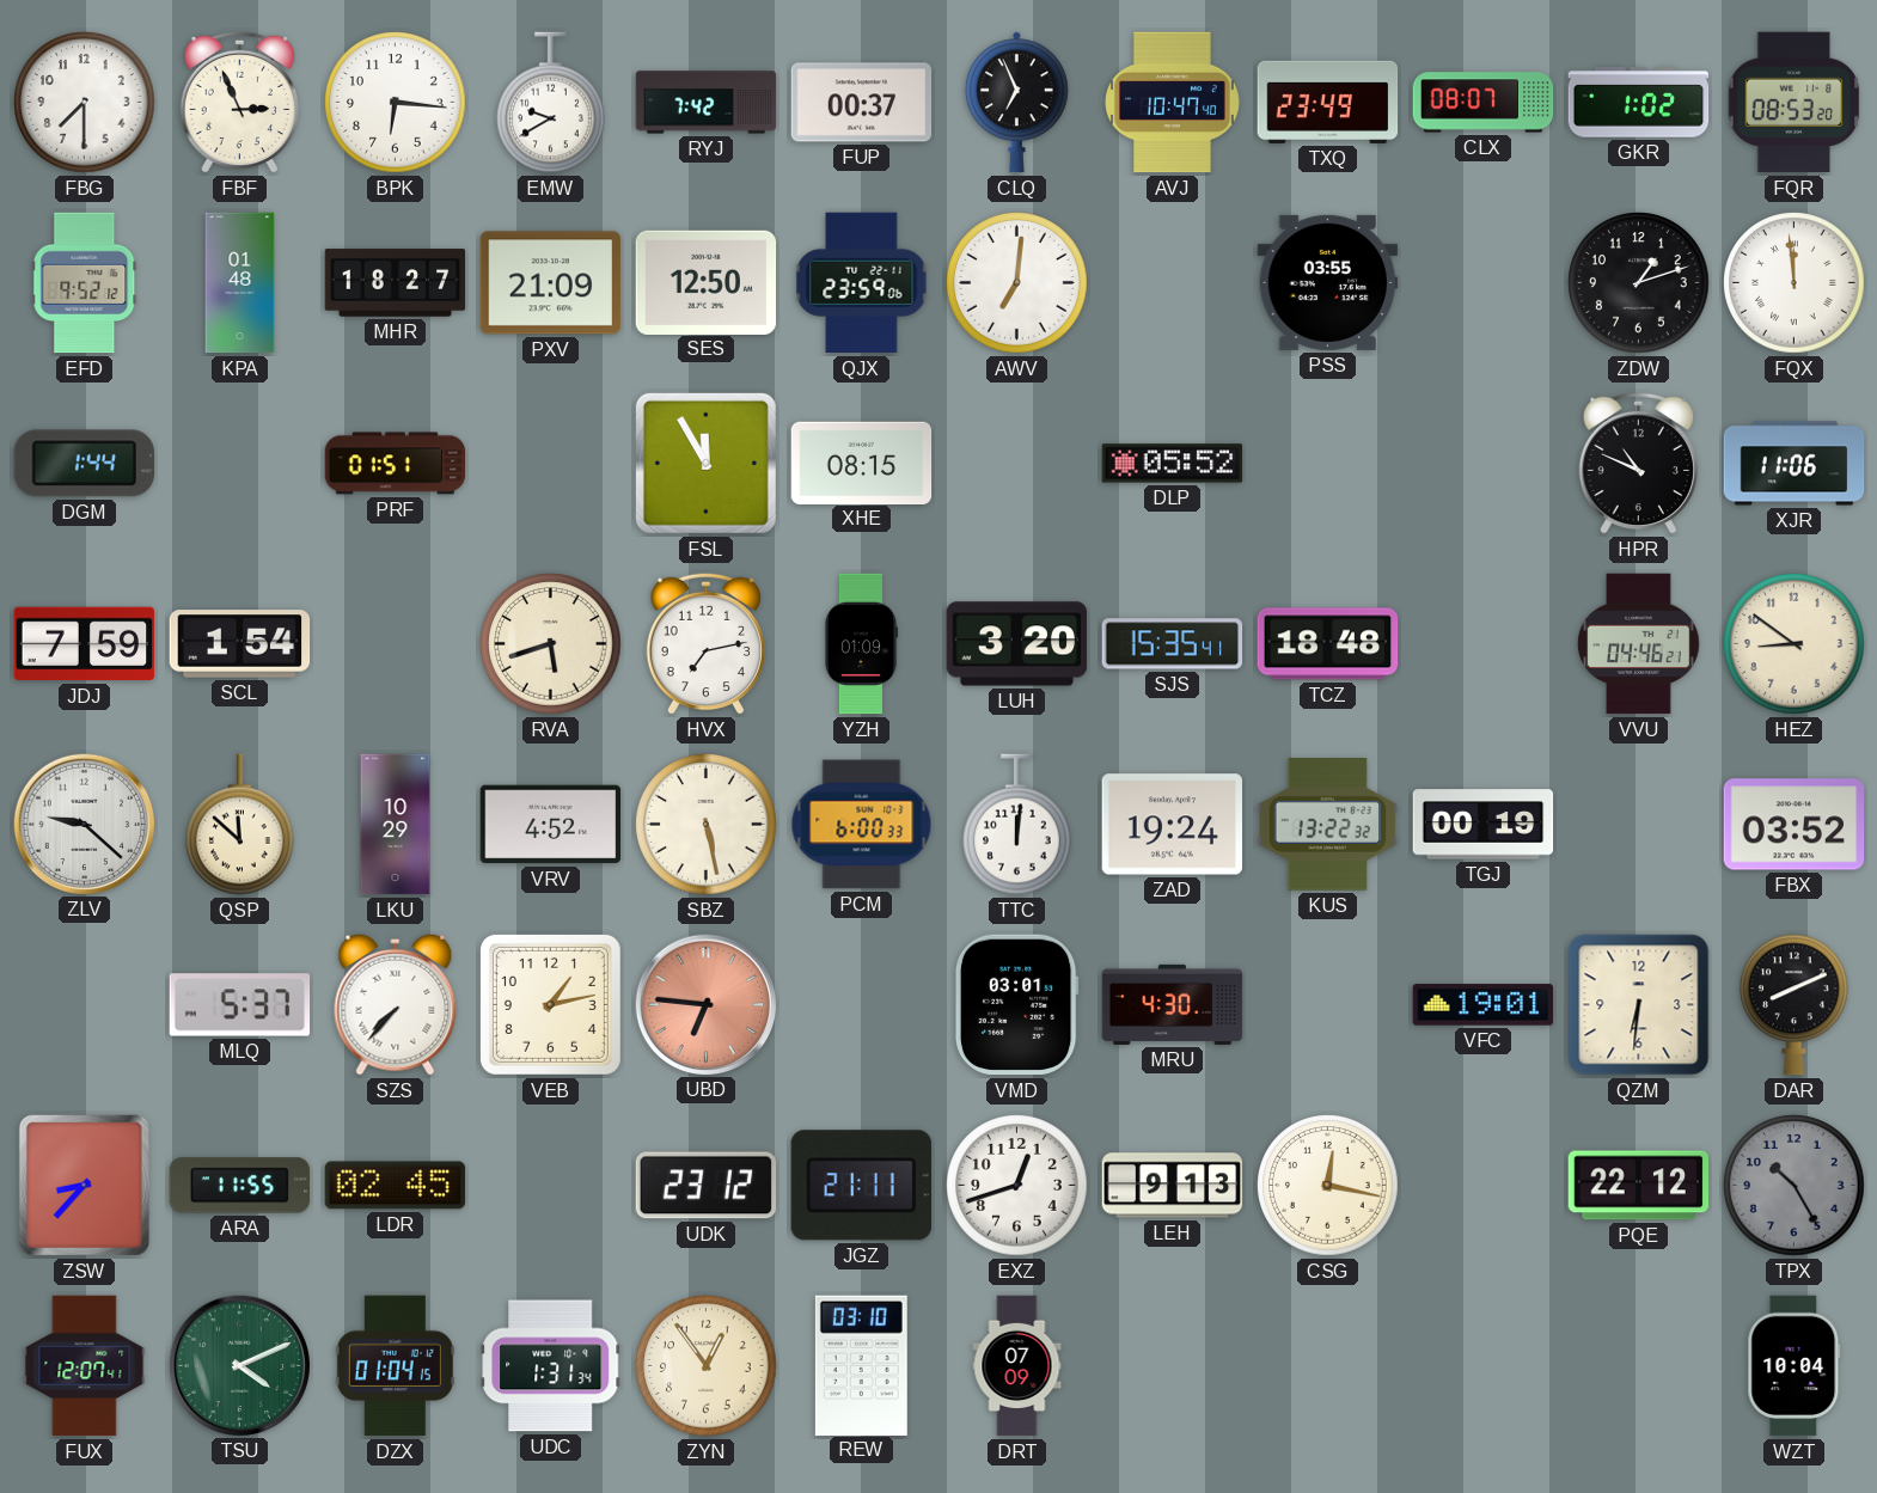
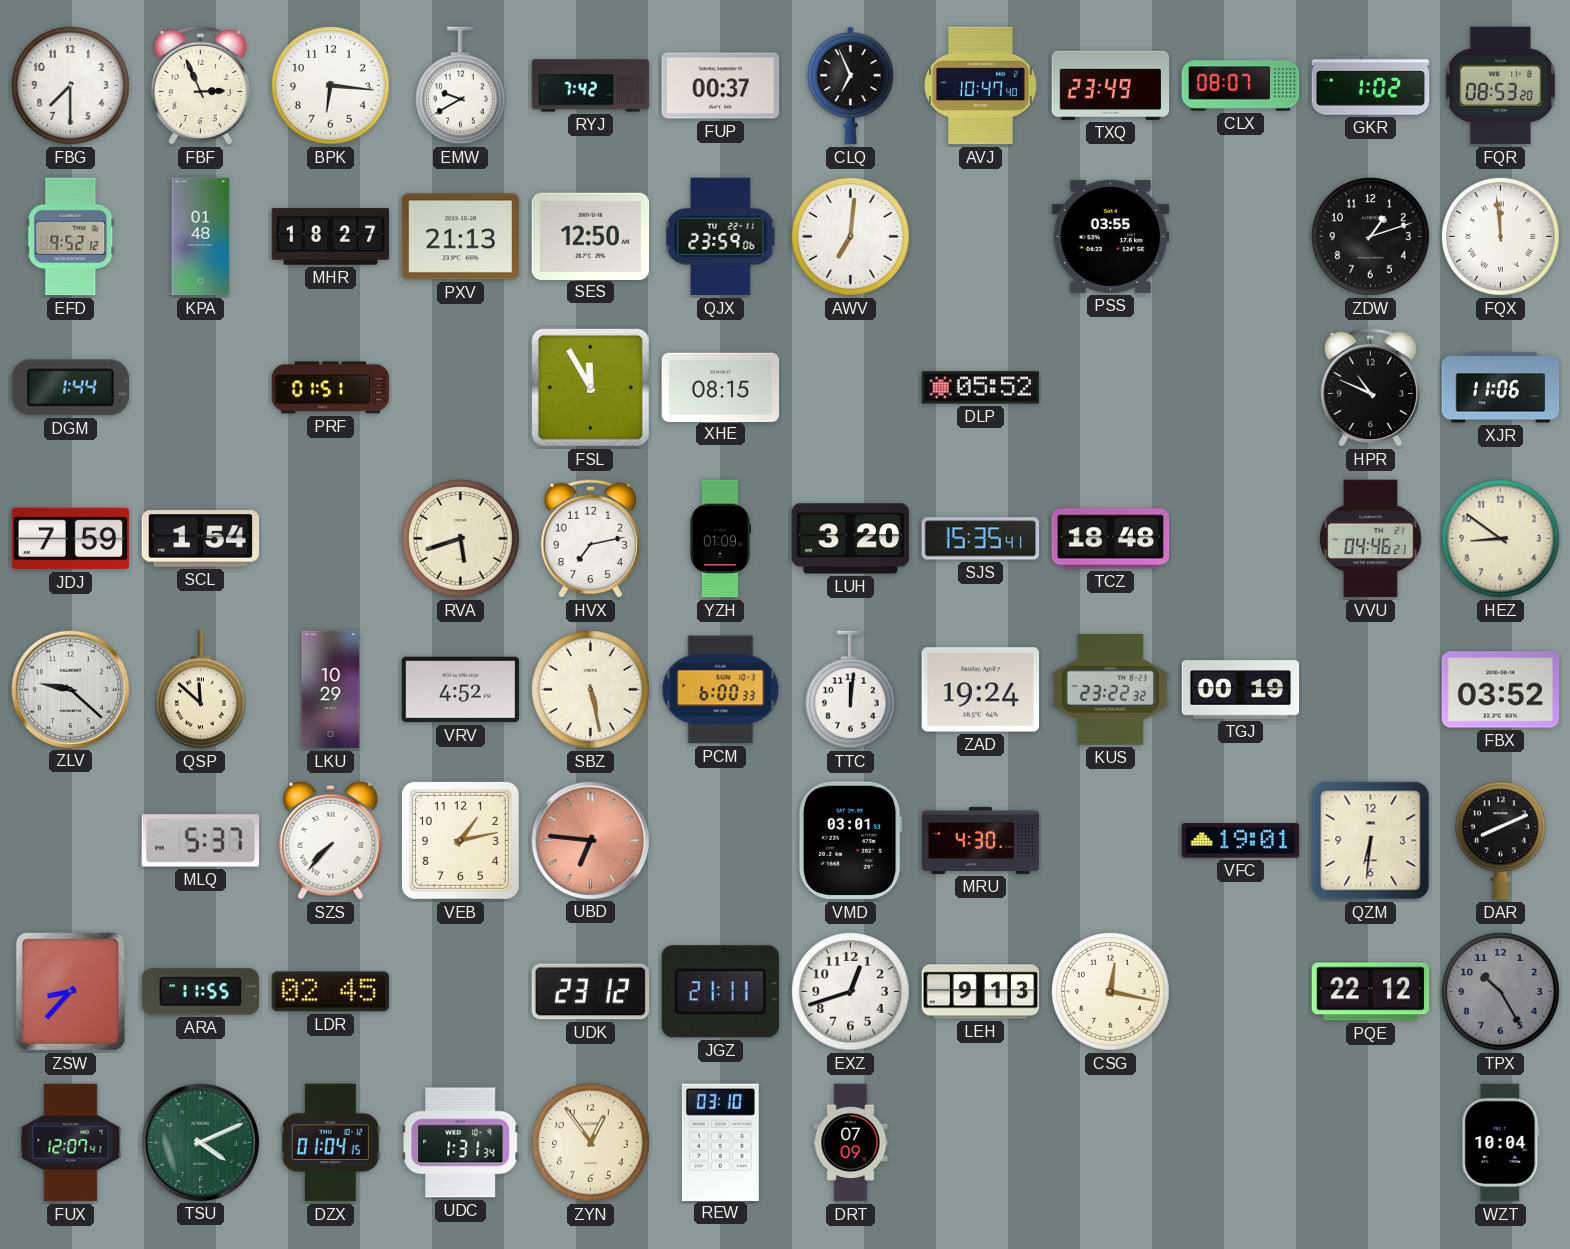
PXV: 21:09 -> 21:13 (461, 237)
KUS: 13:22 -> 23:22 (1111, 690)
